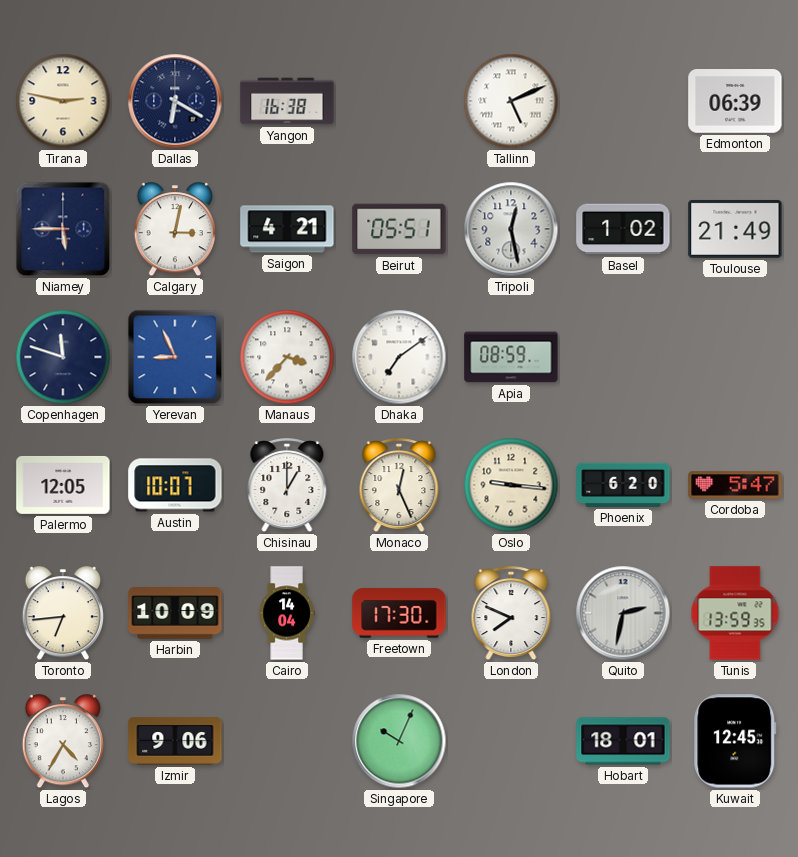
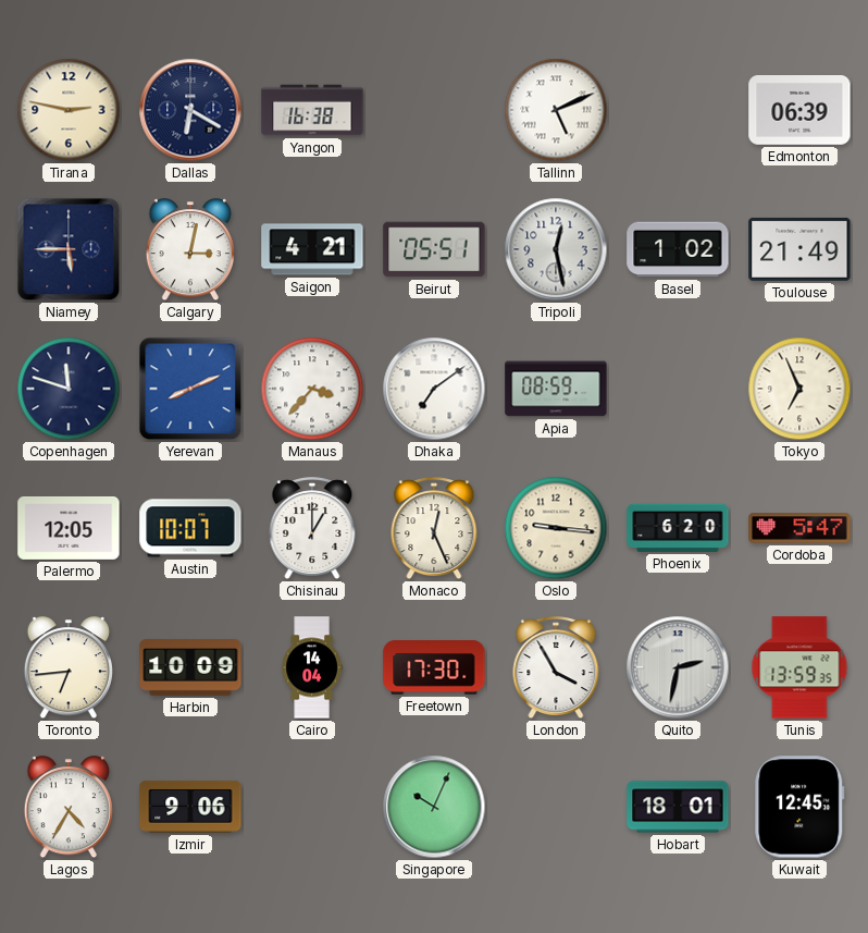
Yerevan: 8:56 -> 8:11 (190, 389)
Tokyo: none -> 6:56 (799, 389)
London: 7:49 -> 3:55 (556, 668)
